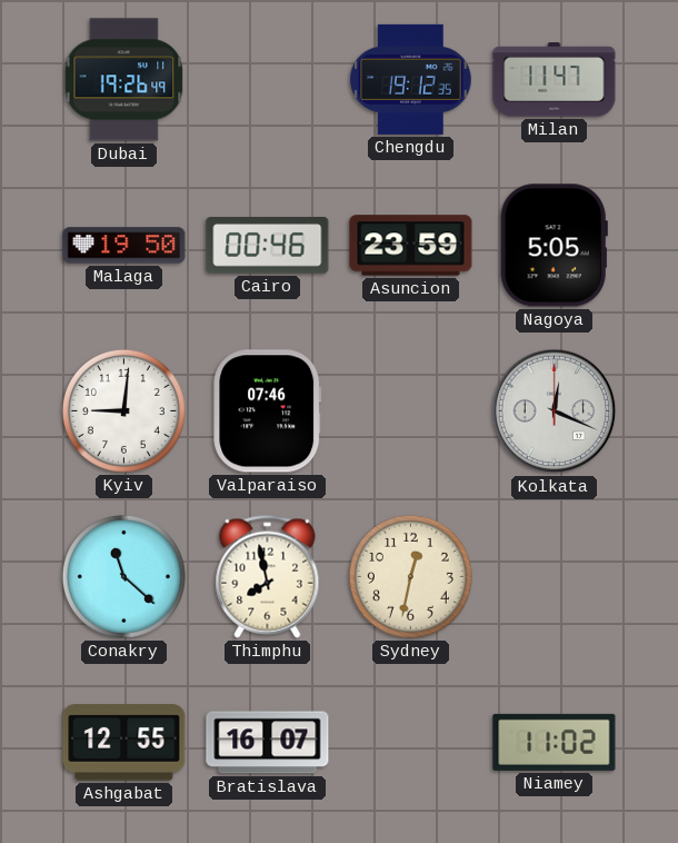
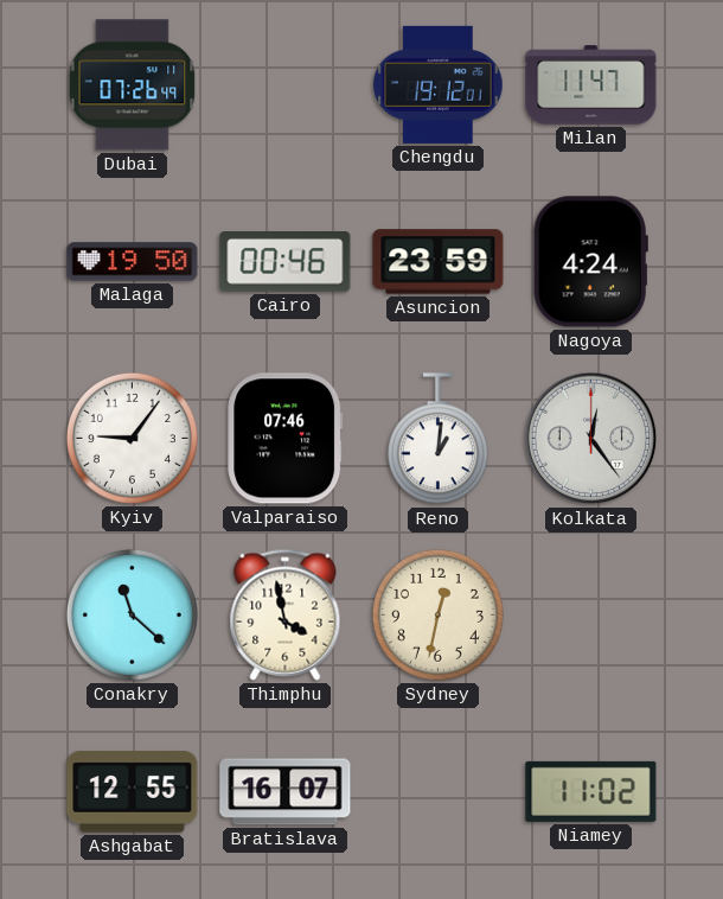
Dubai: 19:26 -> 07:26 (133, 85)
Chengdu: 19:12:35 -> 19:12:01 (439, 84)
Nagoya: 5:05 -> 4:24 (590, 262)
Kyiv: 9:01 -> 9:06 (132, 438)
Reno: none -> 1:01 (437, 439)
Kolkata: 12:19 -> 12:24 (591, 439)
Thimphu: 7:58 -> 3:58 (286, 614)
